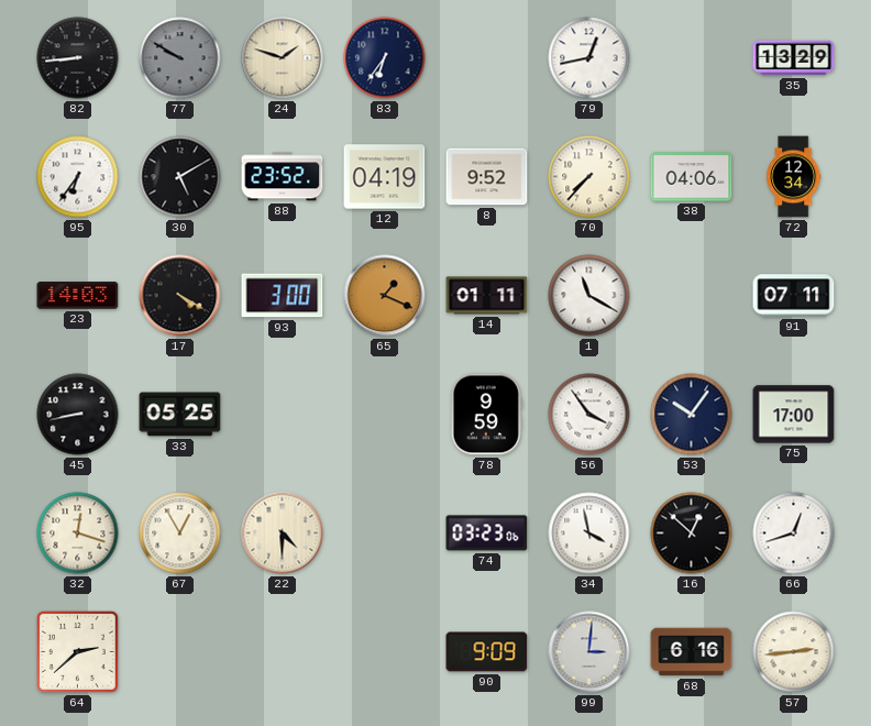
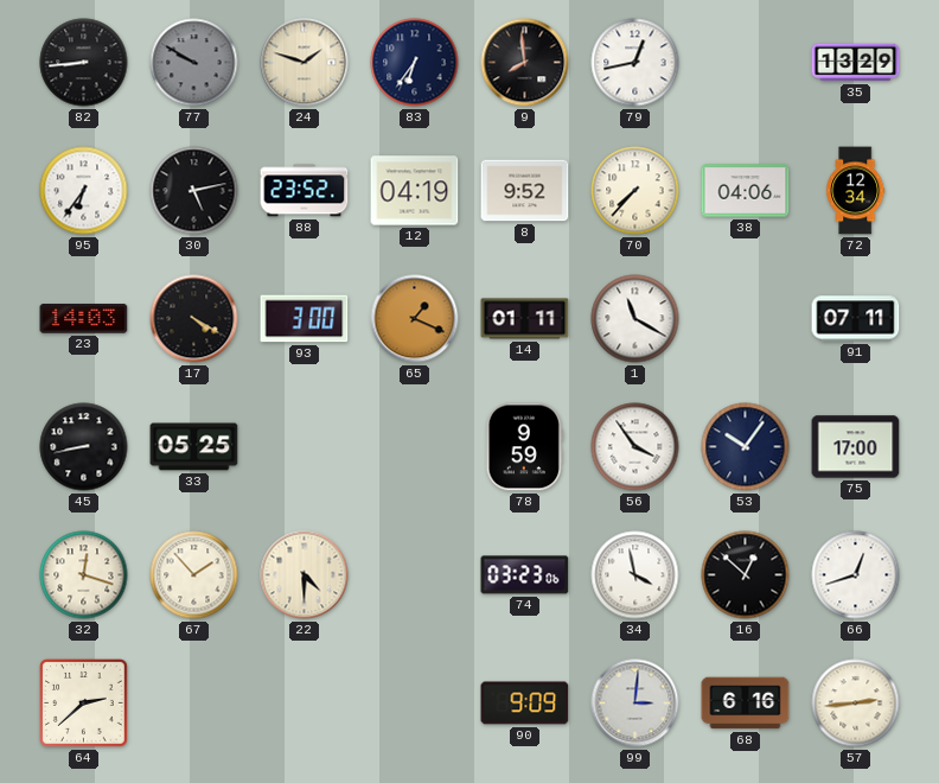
9: none -> 7:59 (525, 63)
30: 5:10 -> 5:13 (194, 191)
67: 12:55 -> 1:53 (194, 575)
